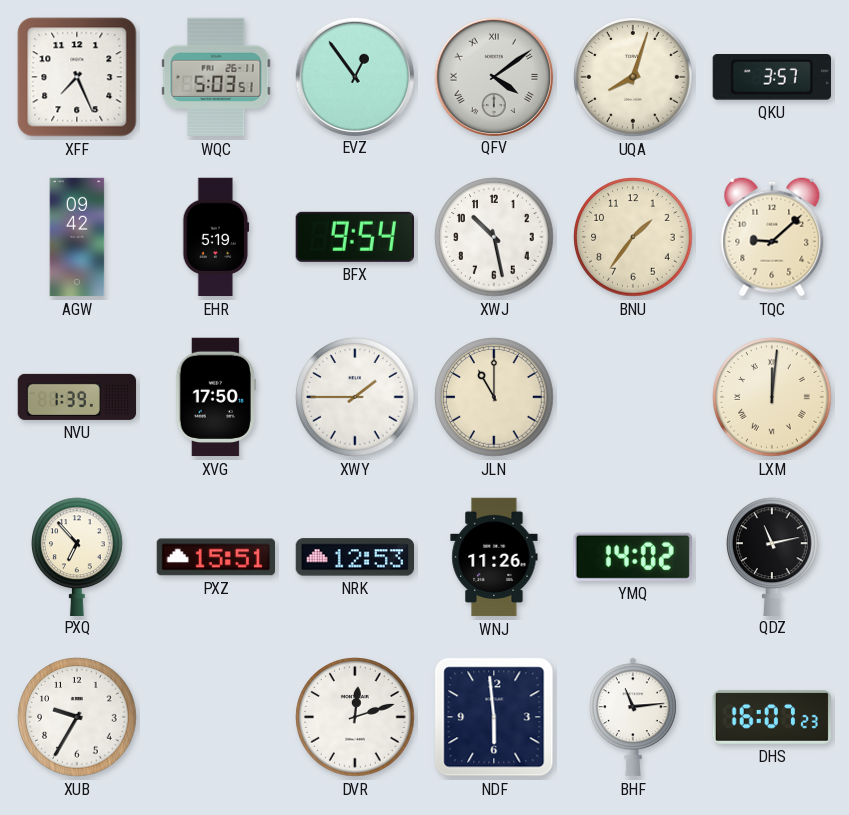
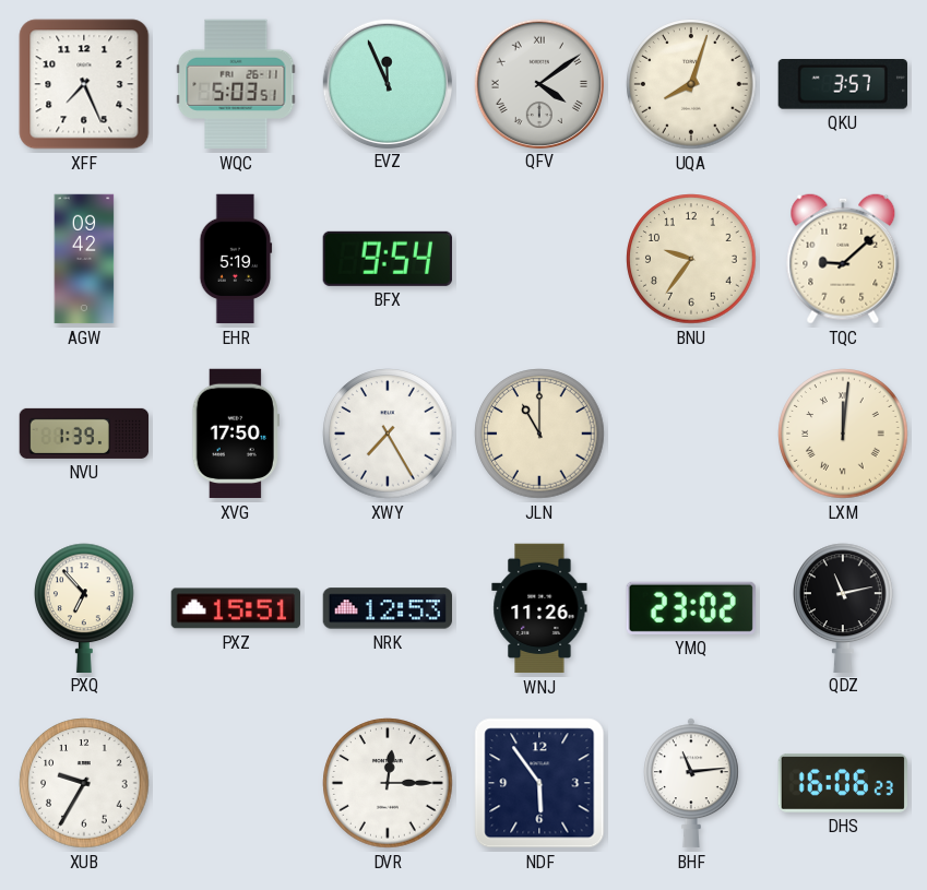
EVZ: 12:54 -> 11:56 (387, 83)
XWJ: 10:28 -> none (494, 237)
BNU: 1:36 -> 9:36 (691, 259)
XWY: 1:45 -> 7:25 (388, 434)
YMQ: 14:02 -> 23:02 (691, 608)
DVR: 12:12 -> 12:15 (388, 783)
NDF: 5:59 -> 5:54 (539, 783)
DHS: 16:07 -> 16:06 (842, 783)
